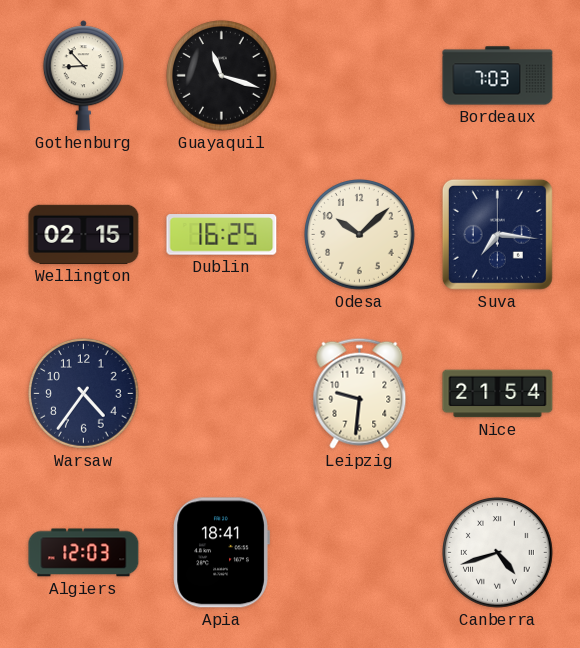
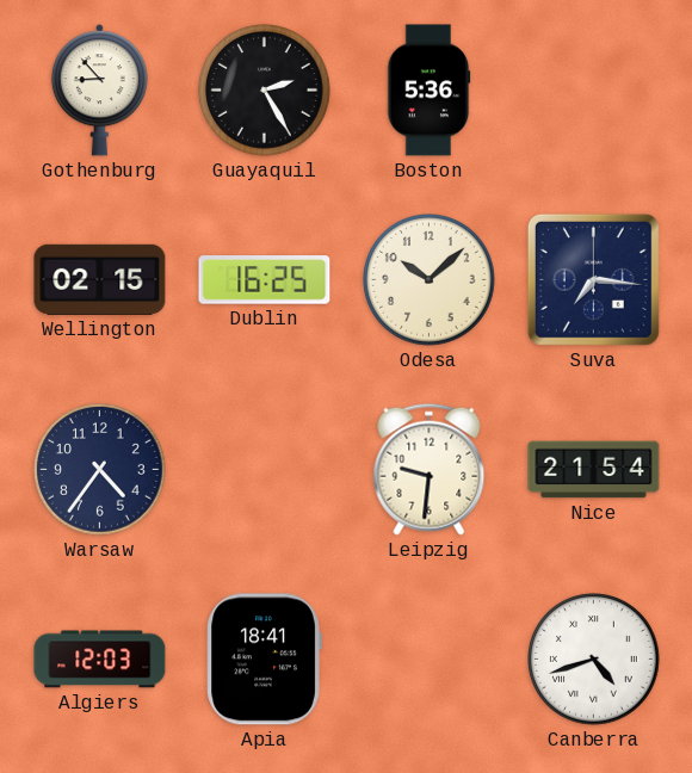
Guayaquil: 11:18 -> 2:25 (265, 91)
Boston: none -> 5:36 (428, 91)
Bordeaux: 7:03 -> none (498, 76)
